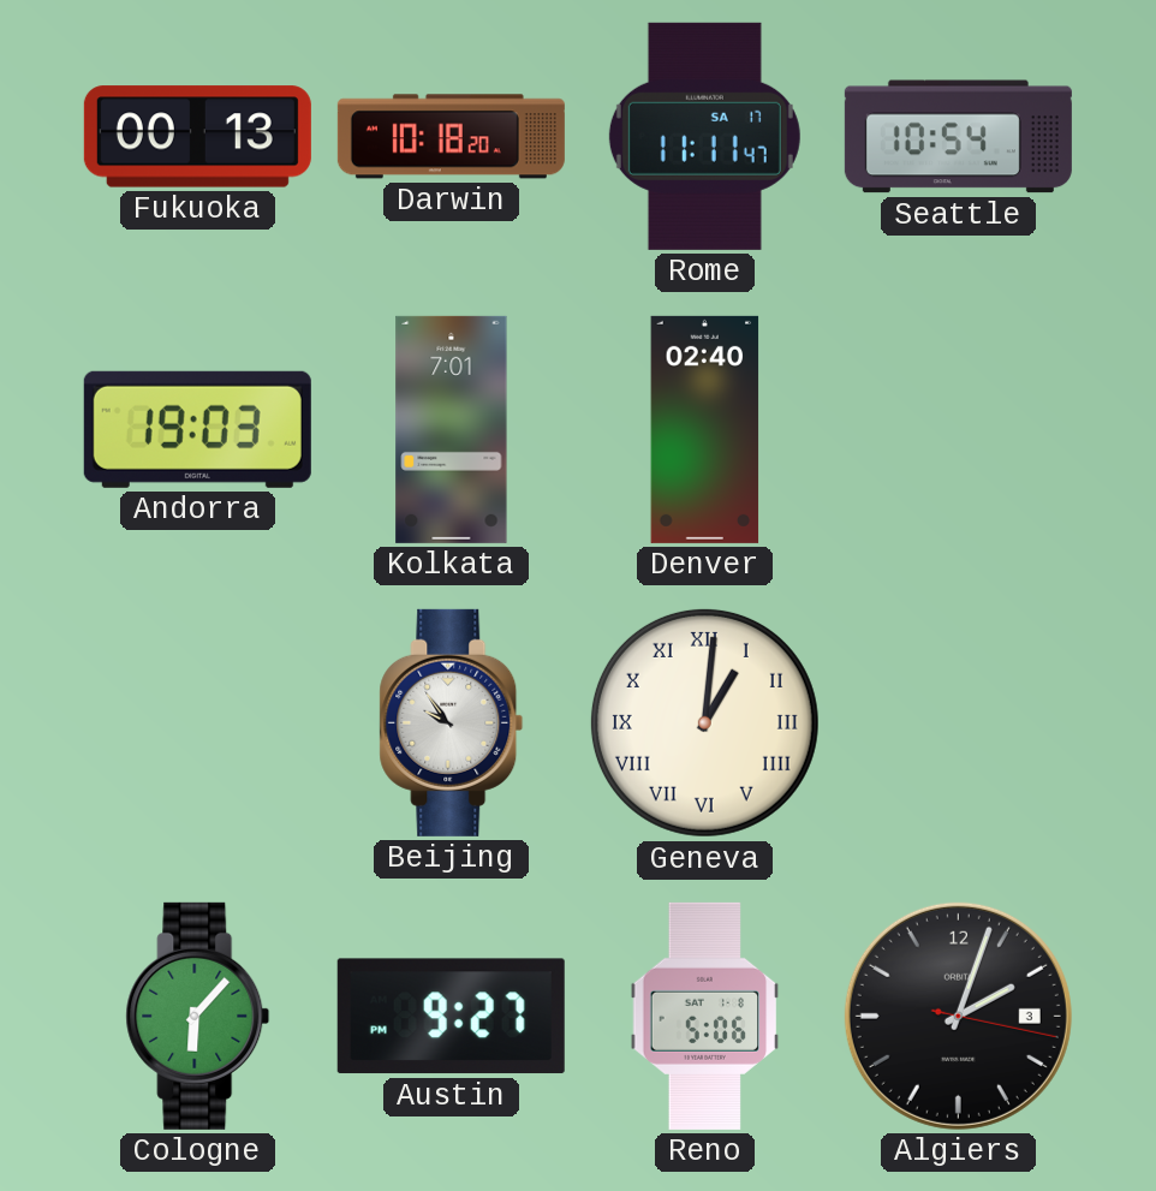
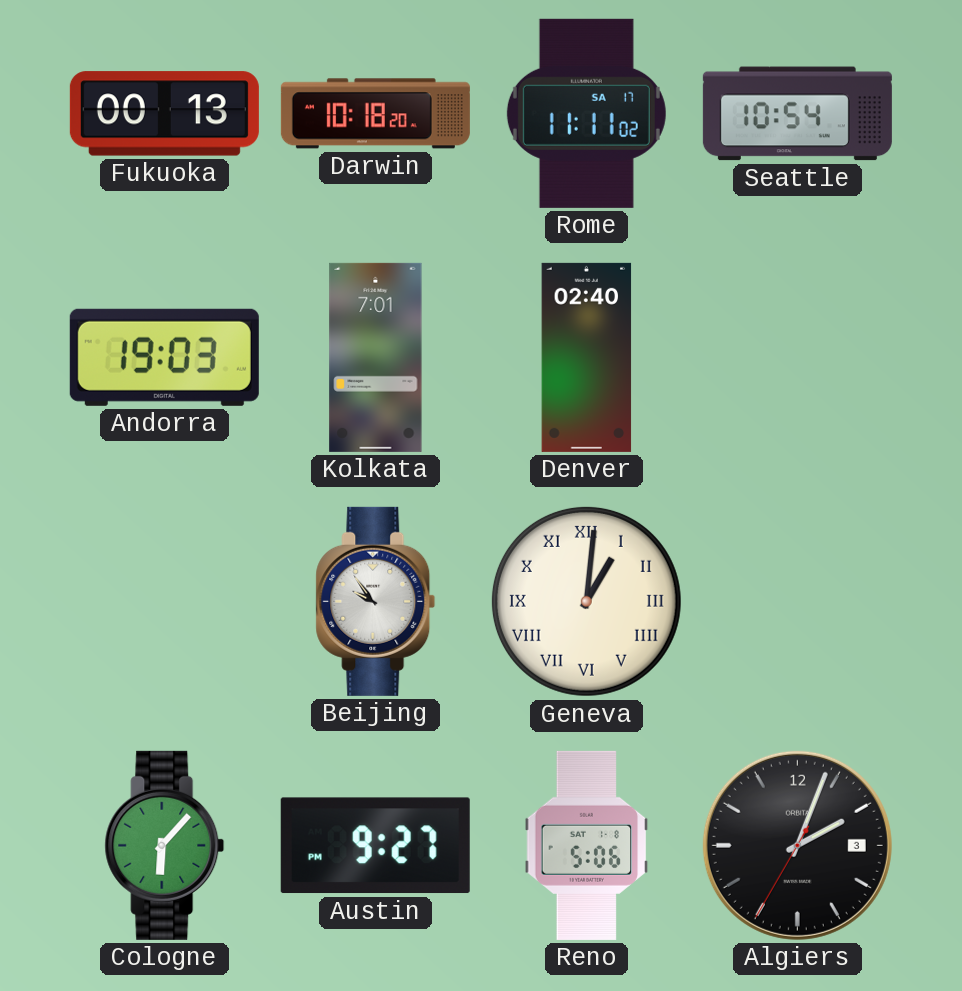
Rome: 11:11:47 -> 11:11:02 (586, 113)
Algiers: 2:03:17 -> 2:03:35 (797, 845)
